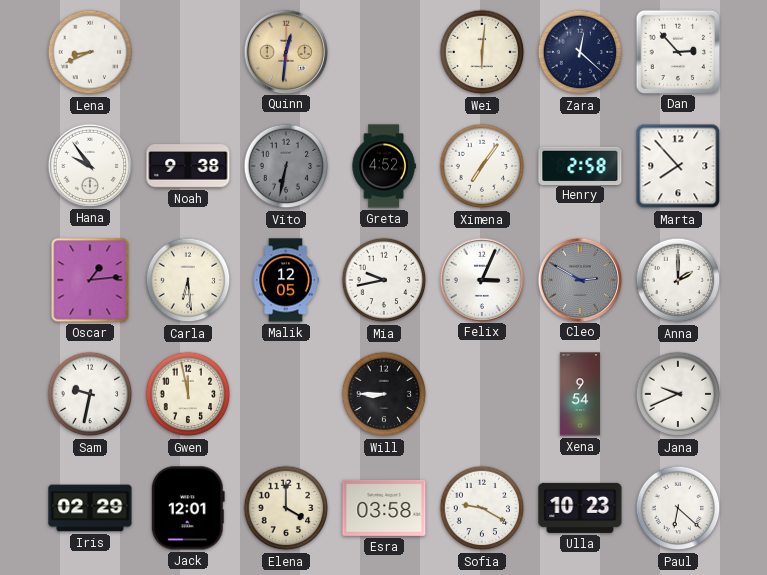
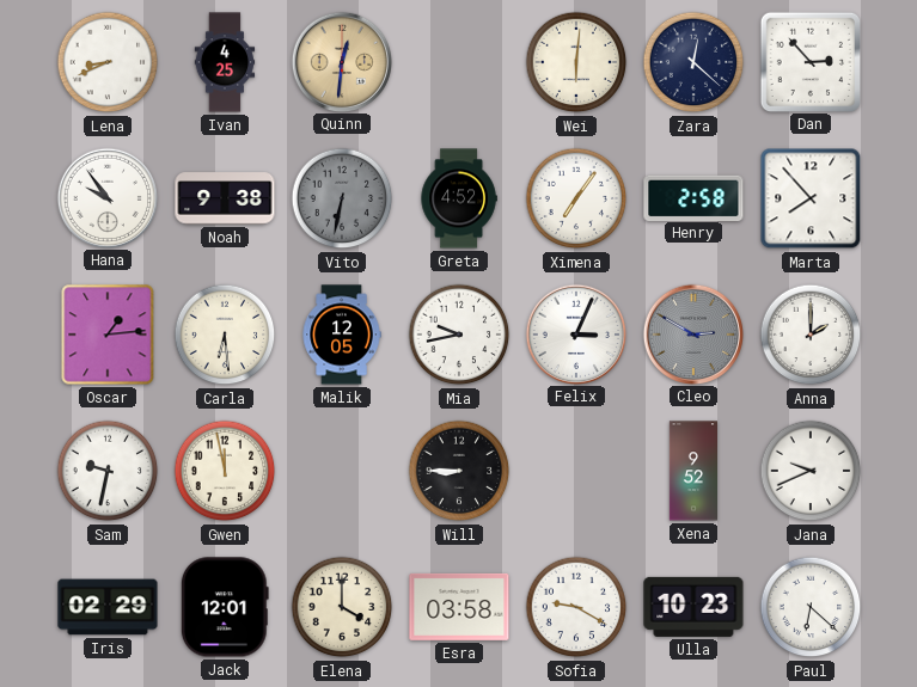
Ivan: none -> 4:25 (225, 62)
Xena: 9:54 -> 9:52 (692, 471)
